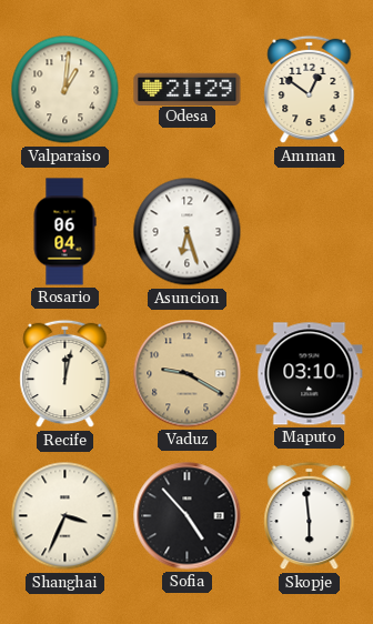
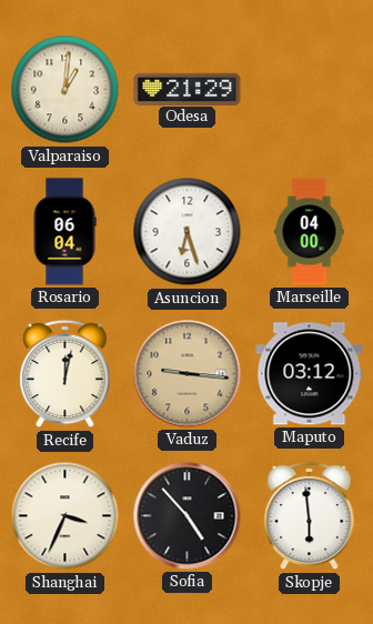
Amman: 12:51 -> none (310, 90)
Marseille: none -> 04:00 (310, 232)
Vaduz: 9:20 -> 9:16 (188, 374)
Maputo: 03:10 -> 03:12 (310, 374)
